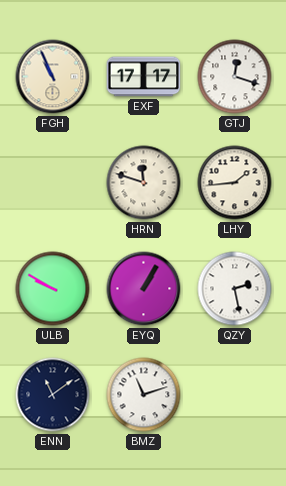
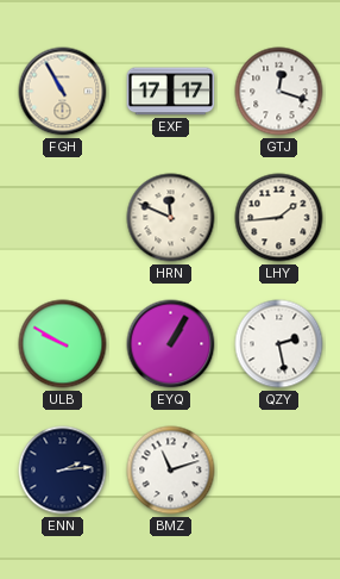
FGH: 10:56 -> 10:55 (63, 92)
HRN: 11:48 -> 11:49 (171, 218)
ENN: 11:09 -> 2:14 (63, 471)
